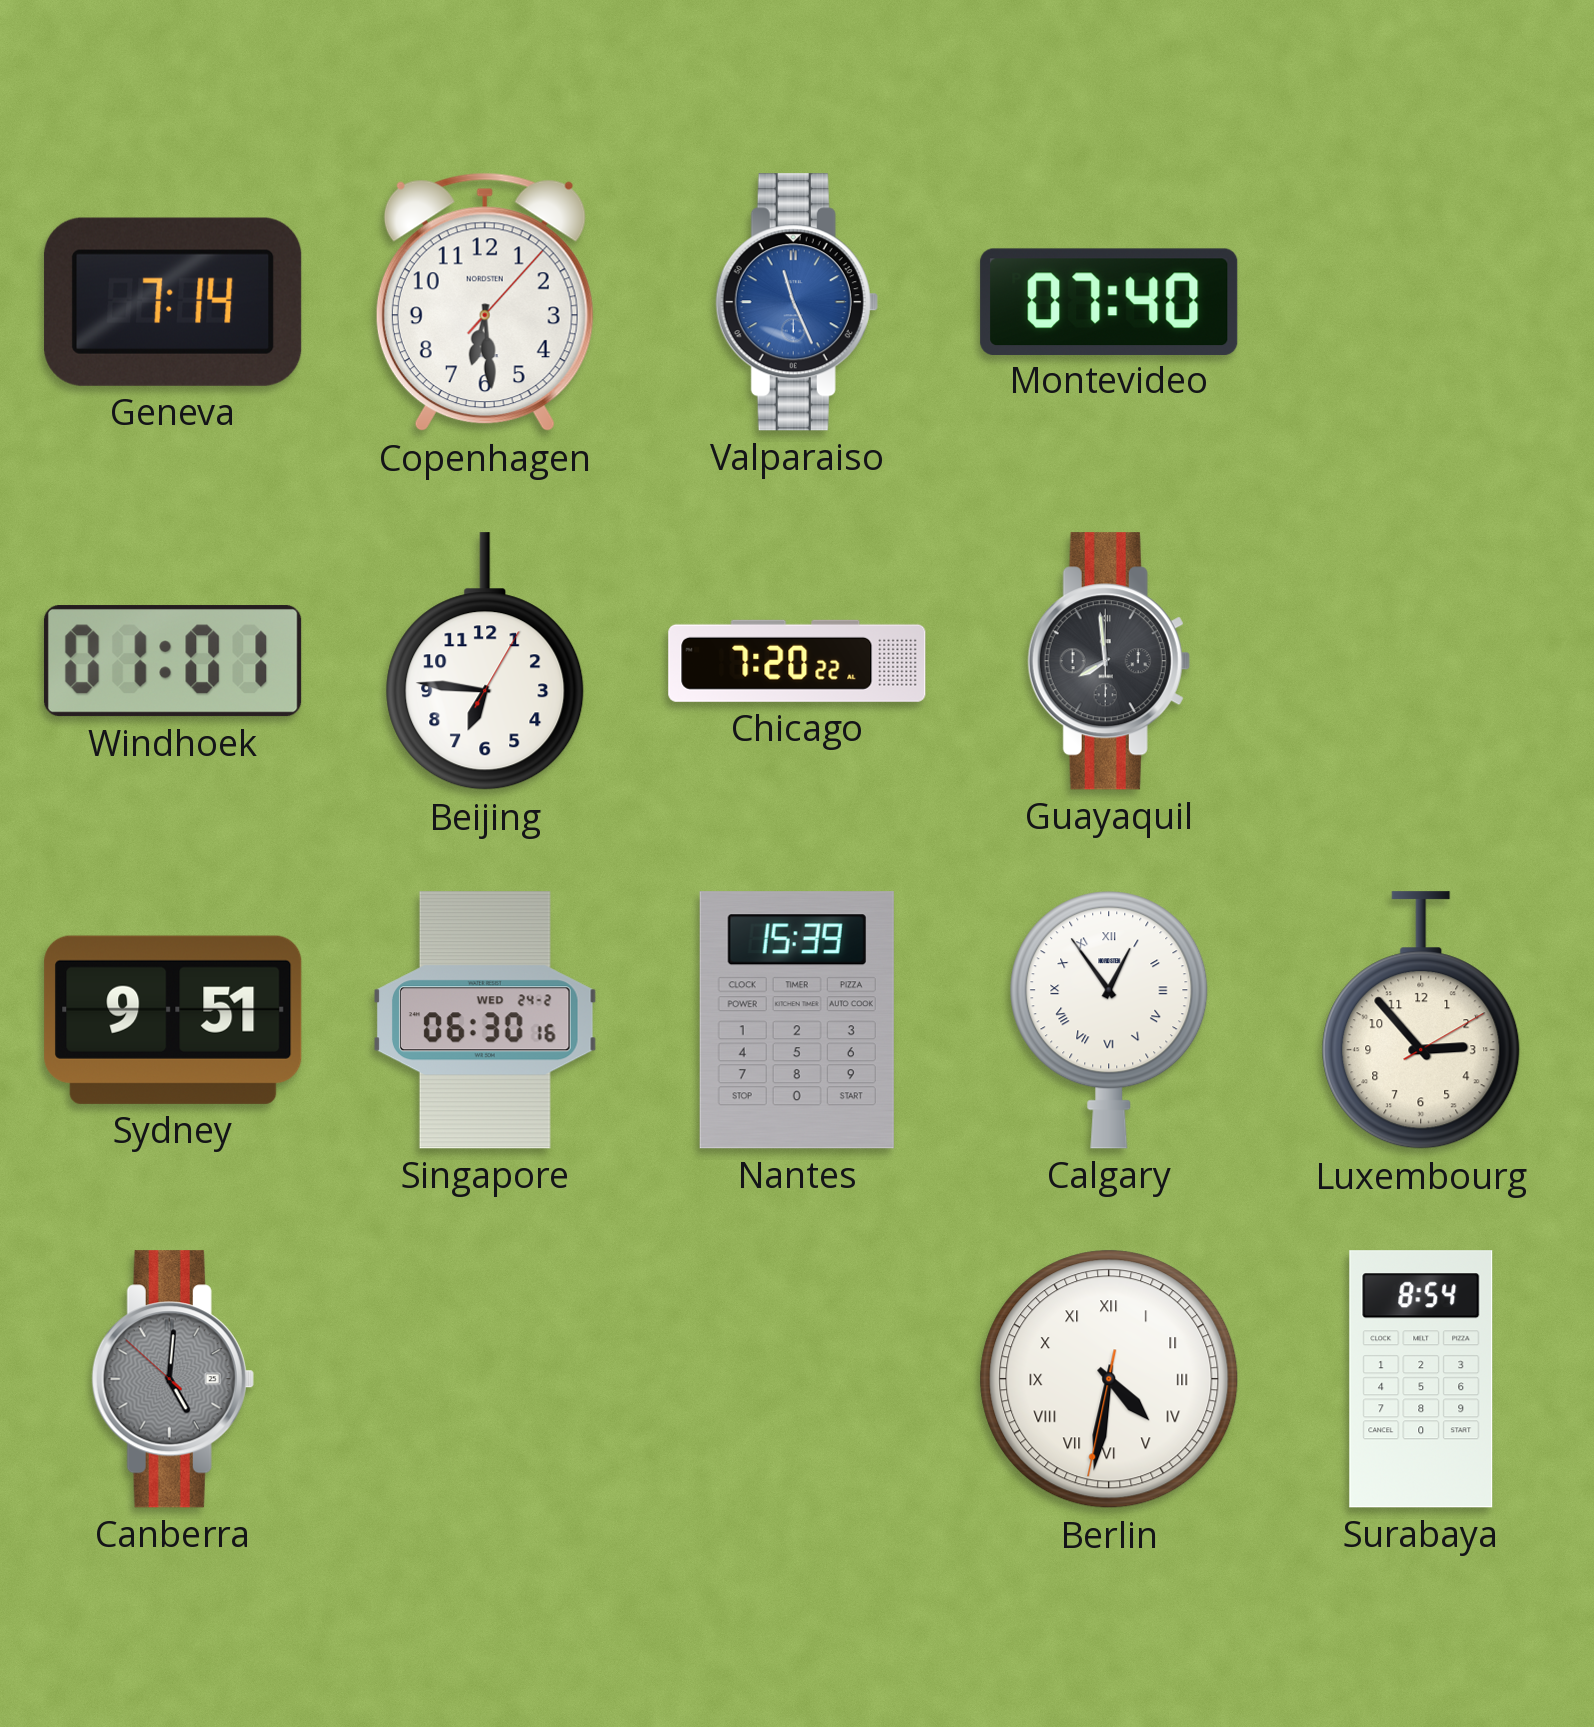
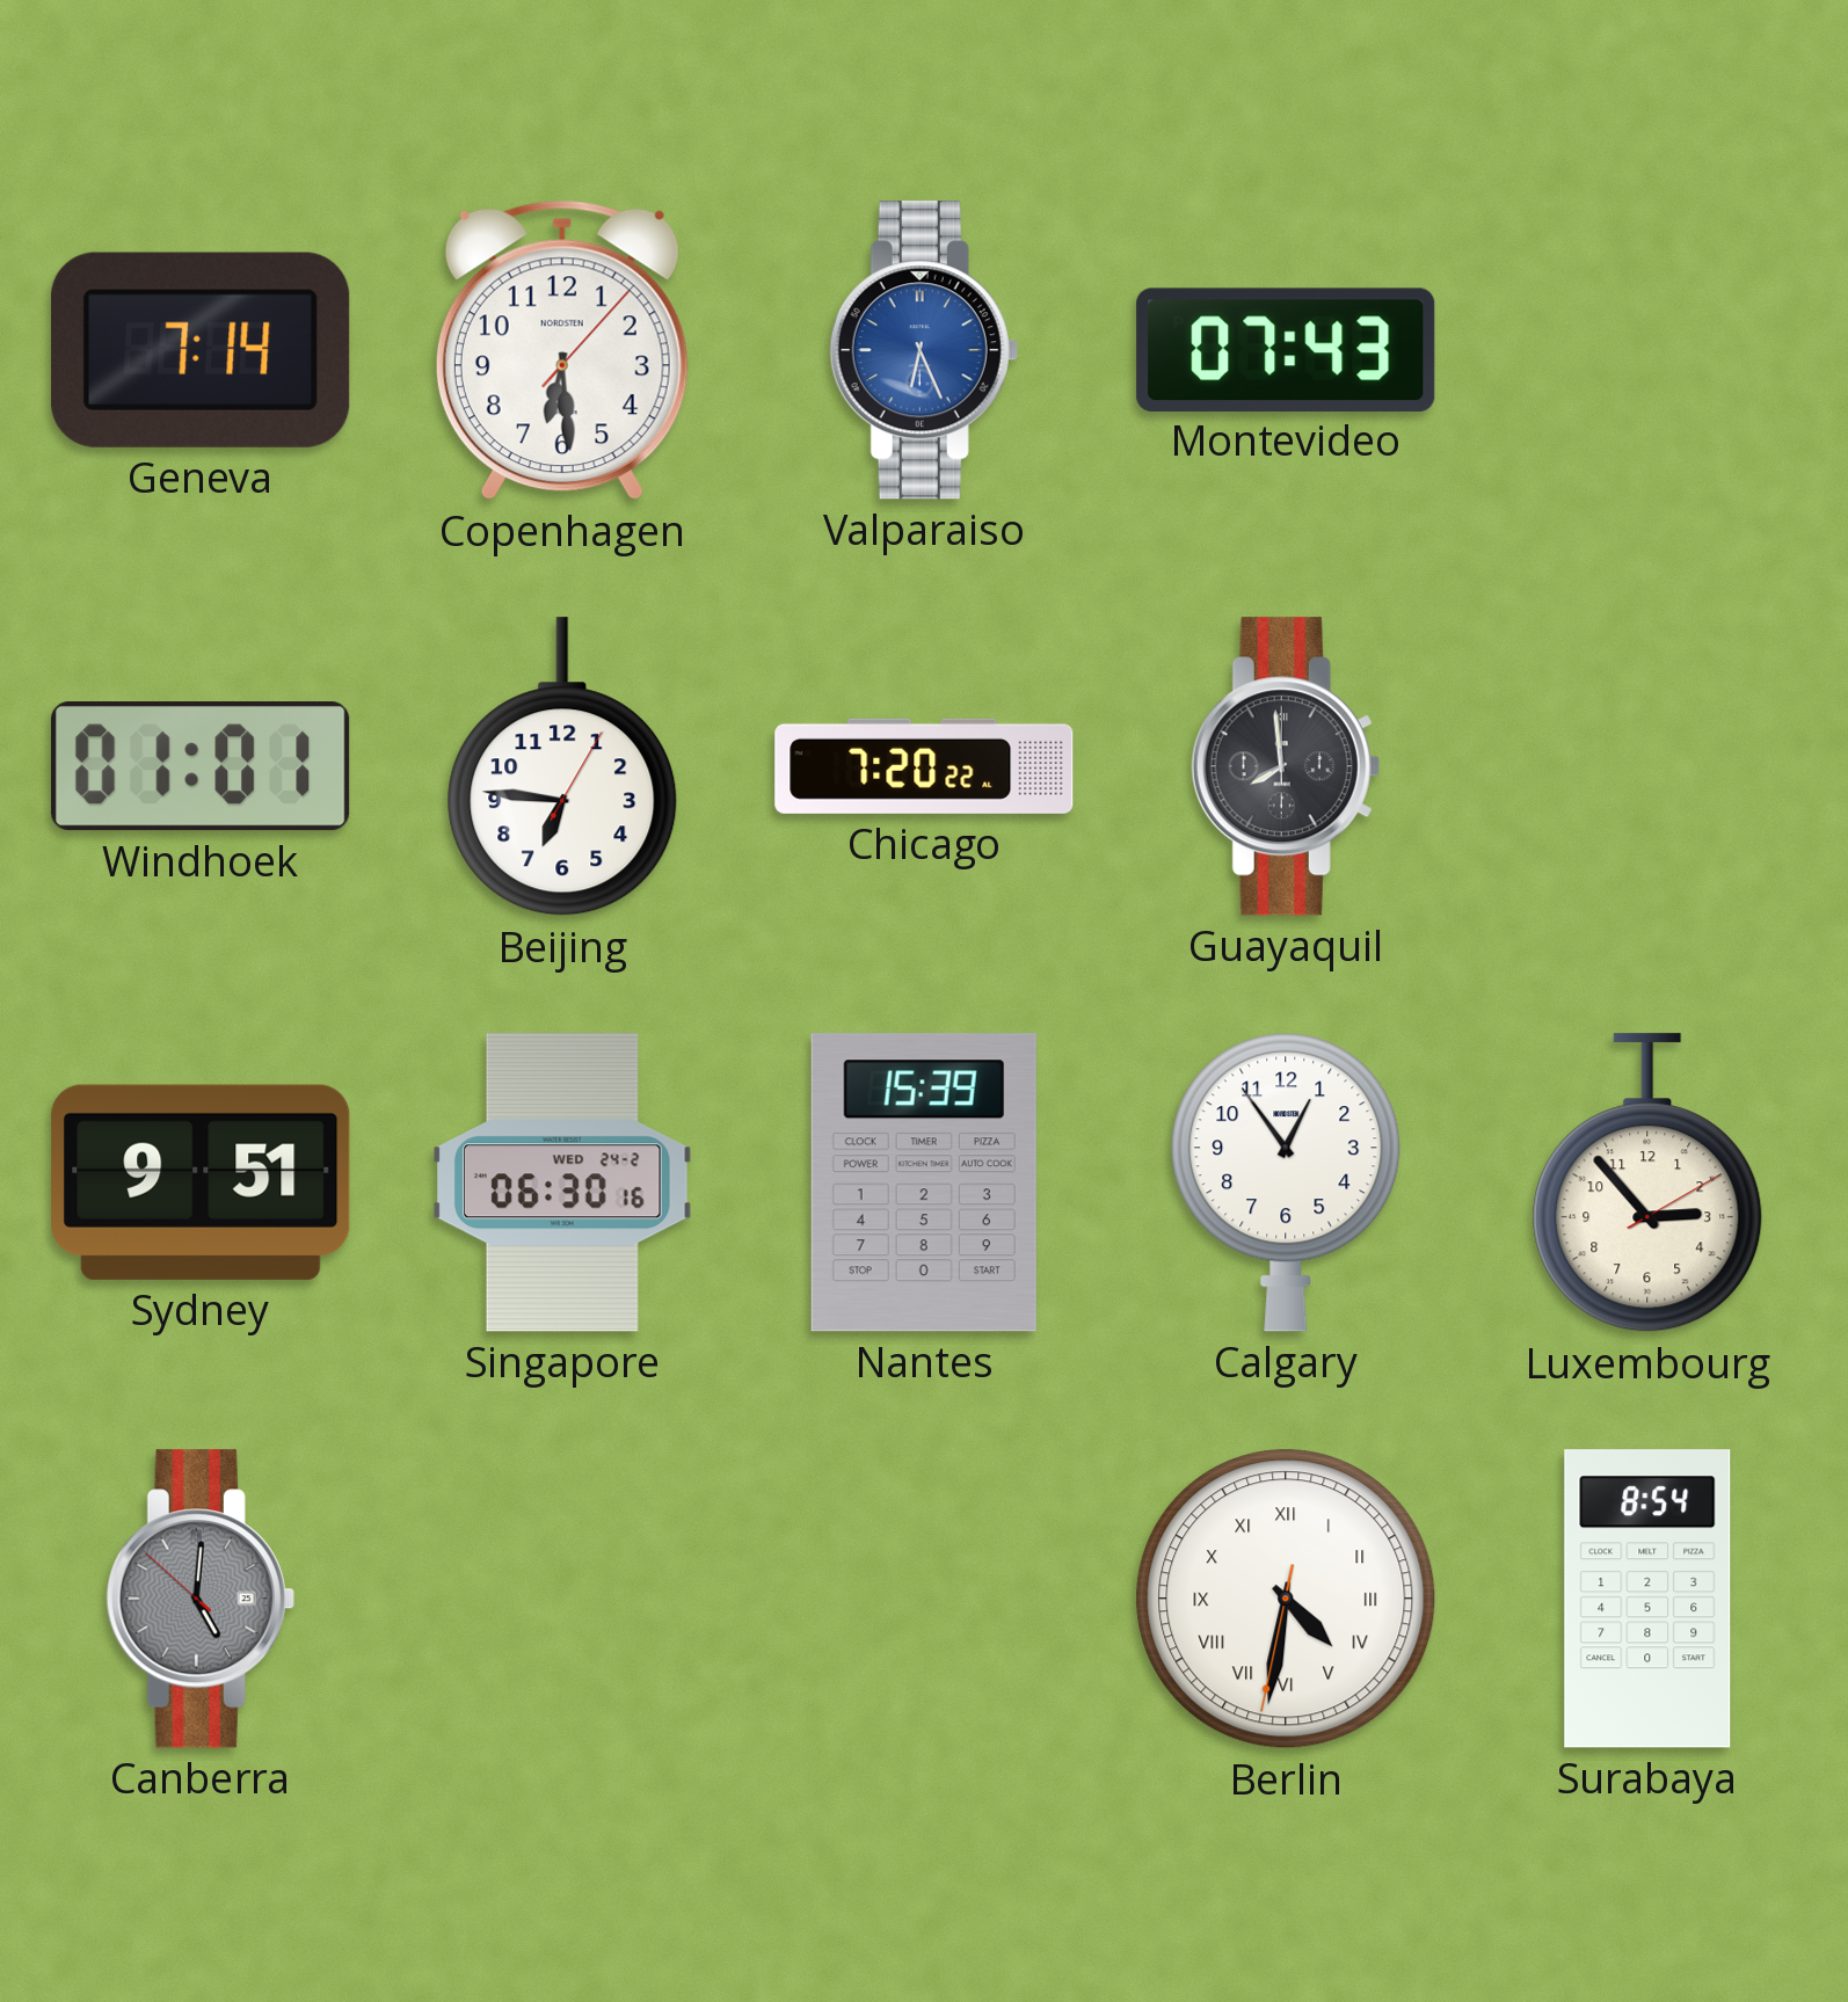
Valparaiso: 11:26 -> 6:26 (924, 350)
Montevideo: 07:40 -> 07:43 (1286, 349)
Calgary numerals: Roman -> Arabic (1286, 1182)
